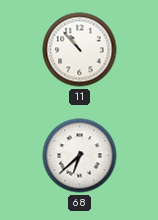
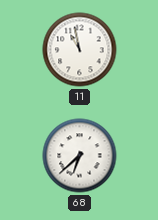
11: 10:53 -> 10:58 (80, 50)
